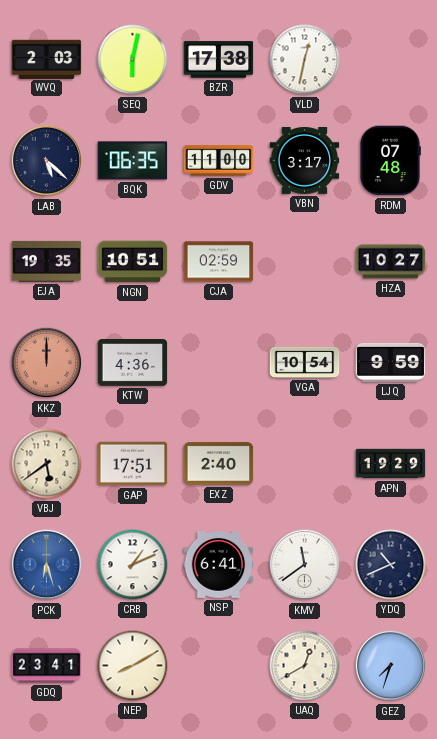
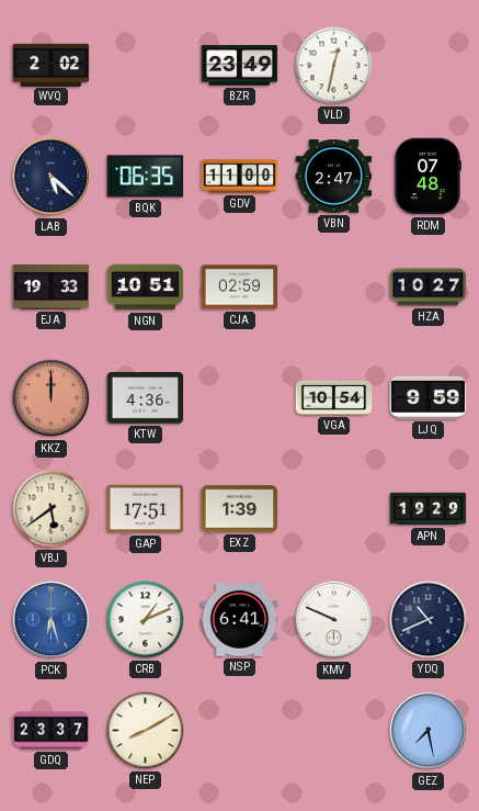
WVQ: 2:03 -> 2:02 (52, 65)
SEQ: 6:02 -> none (133, 60)
BZR: 17:38 -> 23:49 (240, 66)
VBN: 3:17 -> 2:47 (334, 177)
EJA: 19:35 -> 19:33 (52, 286)
EXZ: 2:40 -> 1:39 (240, 509)
KMV: 11:39 -> 9:49 (334, 620)
GDQ: 23:41 -> 23:37 (52, 731)
UAQ: 12:40 -> none (305, 666)
GEZ: 7:33 -> 7:28 (429, 731)
